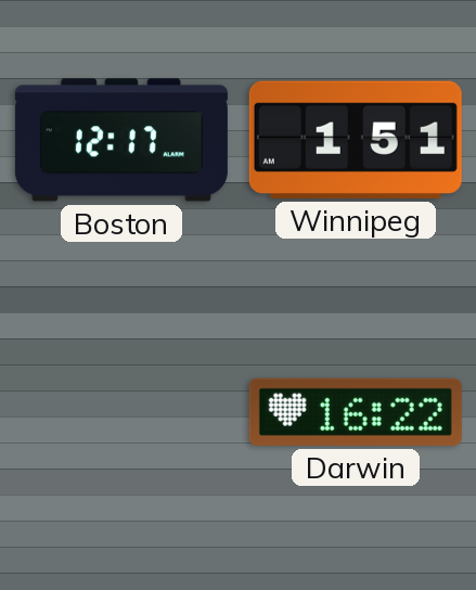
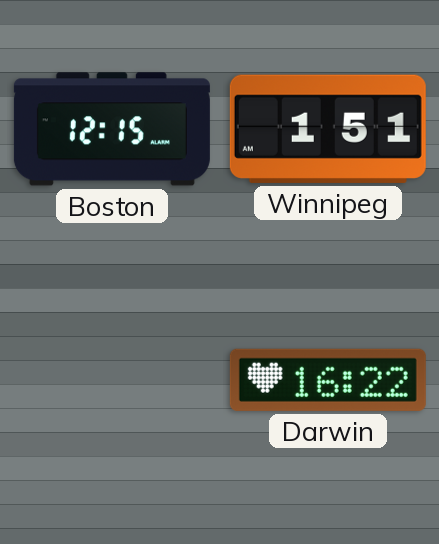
Boston: 12:17 -> 12:15 (112, 129)
